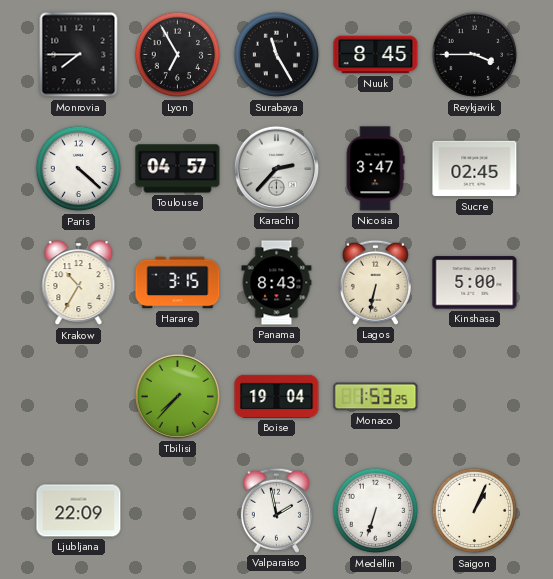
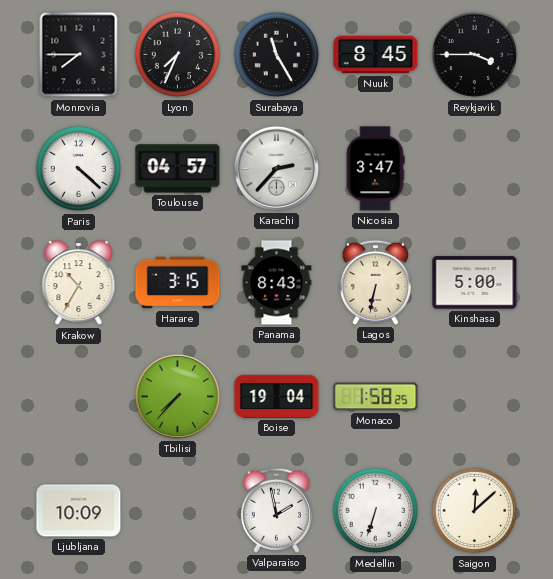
Lyon: 6:55 -> 7:34 (178, 55)
Sucre: 02:45 -> none (475, 169)
Monaco: 1:53 -> 1:58 (376, 397)
Ljubljana: 22:09 -> 10:09 (79, 511)
Saigon: 1:04 -> 12:08 (475, 511)
